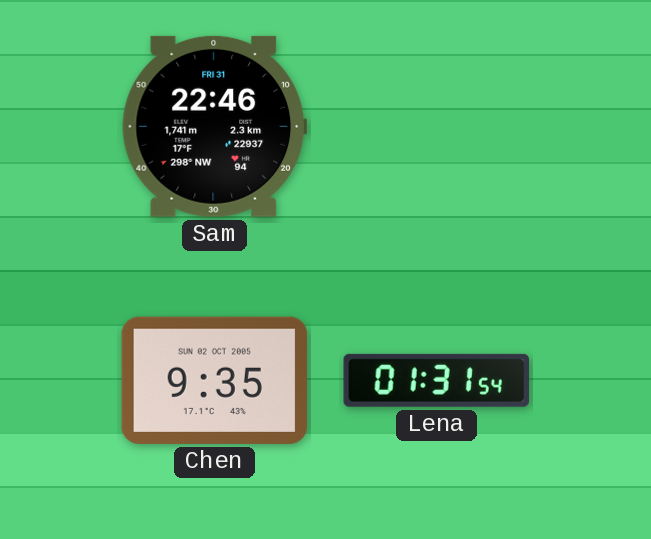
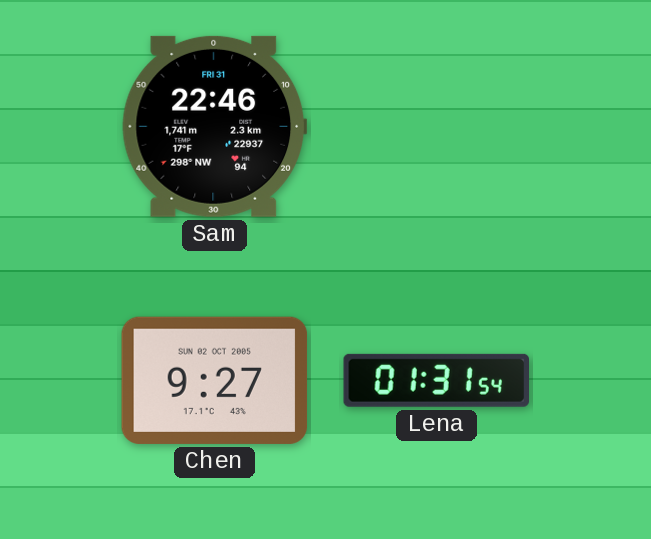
Chen: 9:35 -> 9:27 (215, 380)
